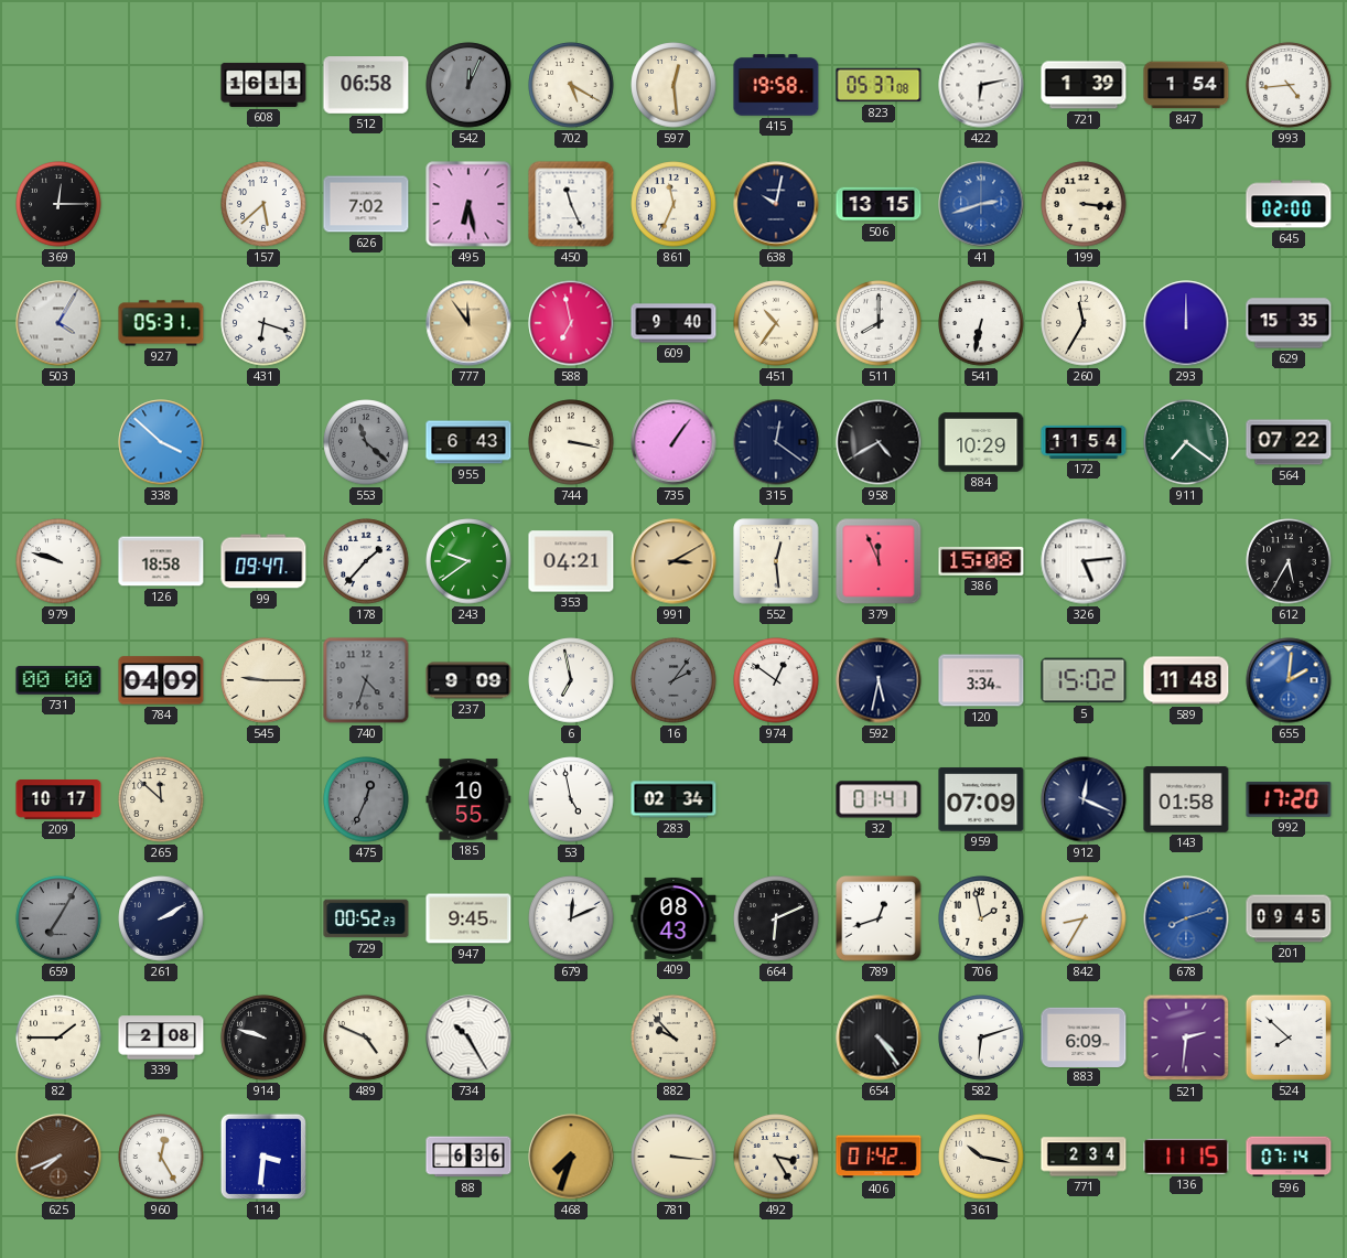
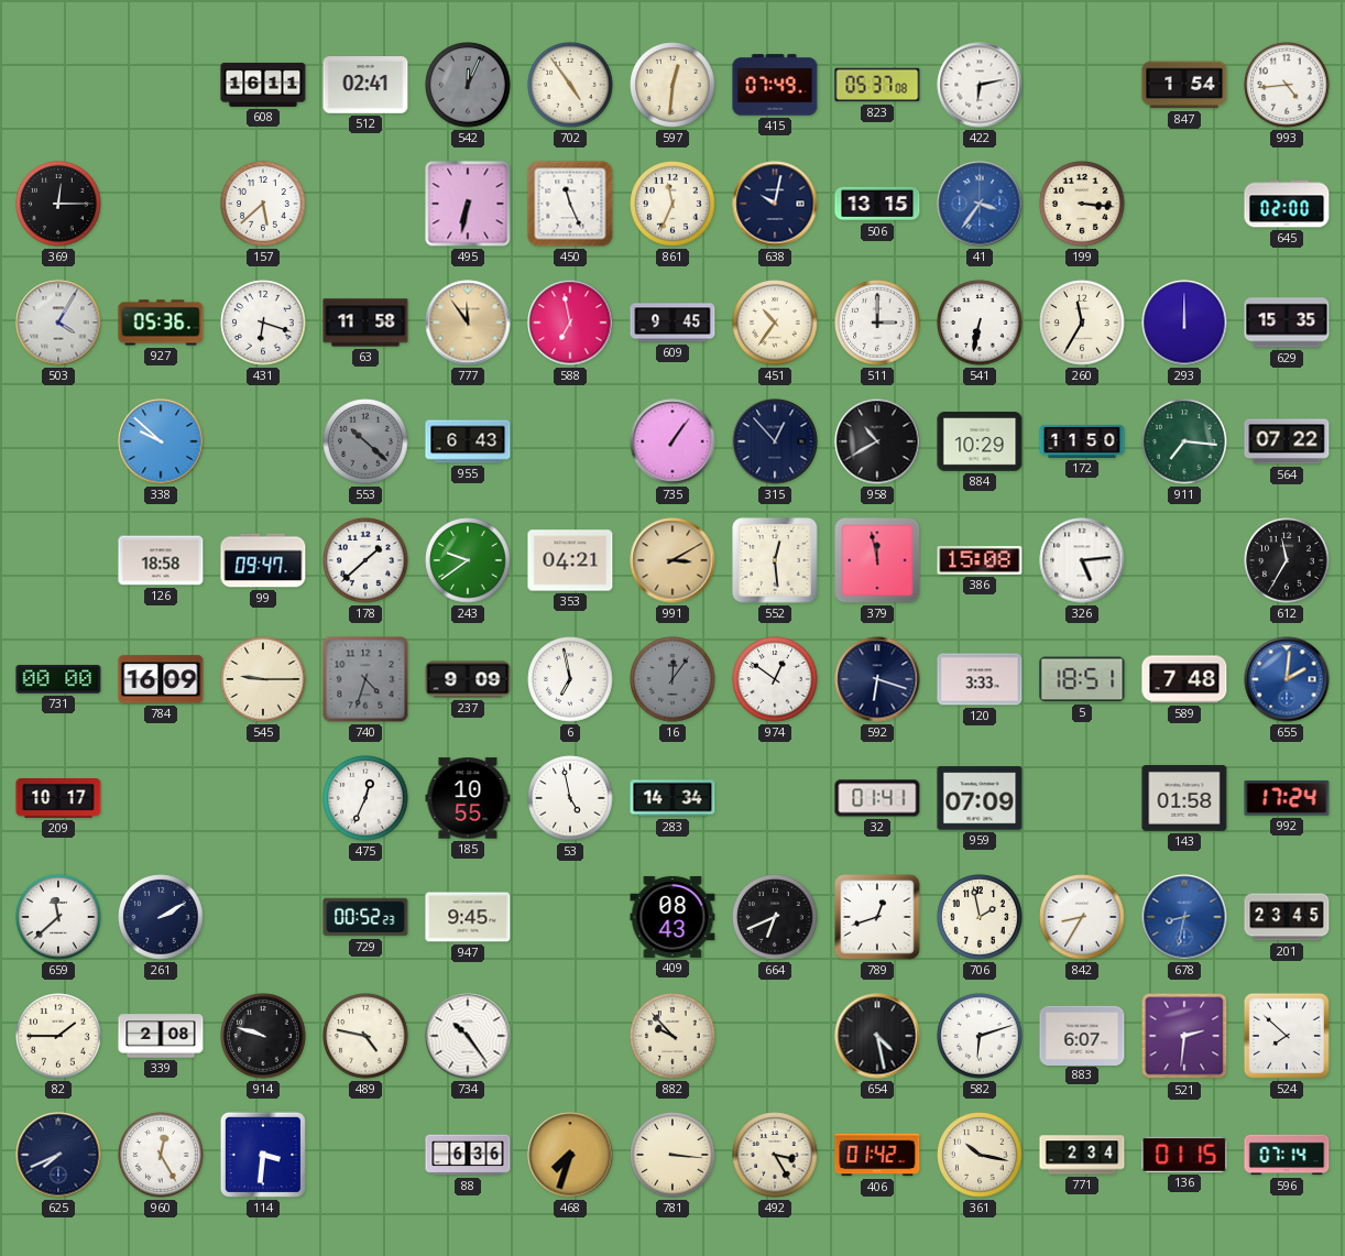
512: 06:58 -> 02:41 (365, 85)
702: 5:20 -> 4:54 (570, 85)
597: 12:29 -> 12:31 (672, 85)
415: 19:58 -> 07:49 (775, 85)
721: 1:39 -> none (1084, 85)
626: 7:02 -> none (366, 204)
495: 6:28 -> 6:32 (468, 204)
41: 2:42 -> 3:36 (980, 204)
927: 05:31 -> 05:36 (161, 323)
63: none -> 11:58 (365, 323)
609: 9:40 -> 9:45 (672, 323)
511: 8:00 -> 3:00 (877, 323)
338: 3:52 -> 9:52 (161, 441)
553: 11:22 -> 10:22 (365, 441)
744: 3:17 -> none (571, 442)
315: 12:21 -> 12:53 (775, 441)
958: 4:40 -> 10:40 (877, 441)
172: 11:54 -> 11:50 (1082, 441)
911: 7:21 -> 7:16 (1184, 441)
979: 9:48 -> none (58, 561)
178: 1:37 -> 1:38 (365, 560)
379: 11:56 -> 11:58 (877, 560)
612: 5:35 -> 11:35 (1287, 560)
784: 04:09 -> 16:09 (161, 679)
16: 2:06 -> 12:06 (672, 679)
592: 5:32 -> 6:18 (877, 679)
120: 3:34 -> 3:33 (980, 679)
5: 15:02 -> 18:51 (1082, 679)
589: 11:48 -> 7:48 (1184, 679)
265: 11:52 -> none (161, 799)
475 dial: grey -> white (365, 798)
283: 02:34 -> 14:34 (672, 798)
912: 12:19 -> none (1084, 799)
992: 17:20 -> 17:24 (1287, 798)
659: 7:05 -> 11:38 (58, 917)
659 dial: grey -> white (58, 917)
679: 12:11 -> none (571, 918)
664: 6:11 -> 6:41 (775, 917)
678: 8:12 -> 8:32 (1184, 917)
201: 09:45 -> 23:45 (1287, 917)
489: 4:49 -> 4:47 (365, 1036)
734: 10:25 -> 10:24 (468, 1036)
654: 4:24 -> 4:28 (877, 1036)
883: 6:09 -> 6:07 (1082, 1035)
625 dial: brown -> navy (58, 1155)
136: 11:15 -> 01:15 (1184, 1155)
